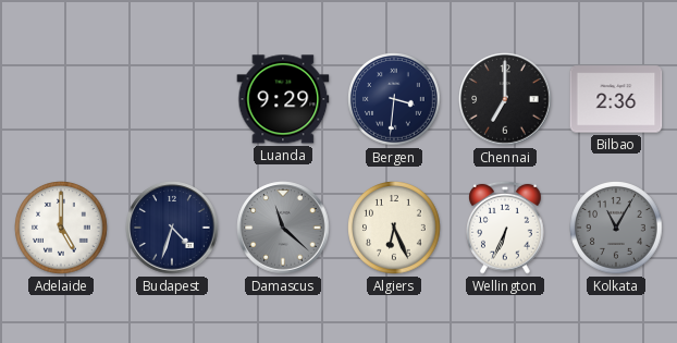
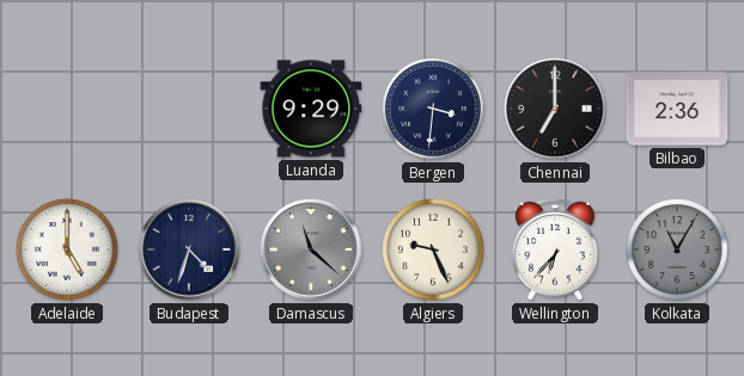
Algiers: 6:26 -> 9:26 (433, 249)
Wellington: 6:34 -> 6:37 (555, 249)
